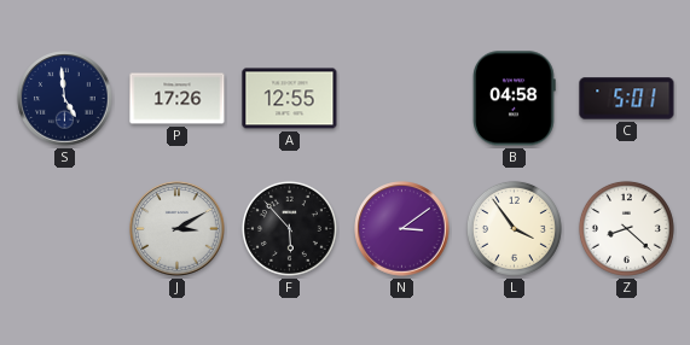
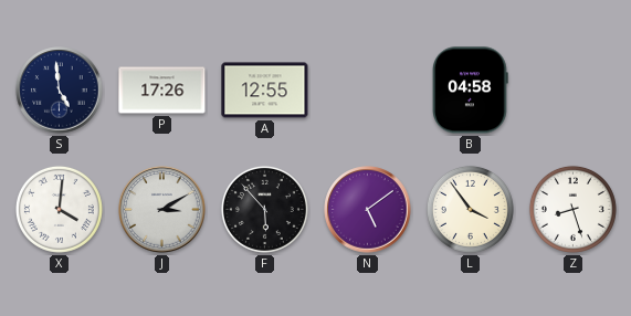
C: 5:01 -> none (627, 99)
X: none -> 4:01 (59, 209)
N: 3:09 -> 5:09 (368, 210)
Z: 8:22 -> 8:27 (572, 209)
